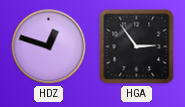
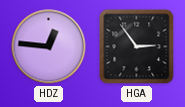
HDZ: 12:48 -> 12:46 (49, 47)
